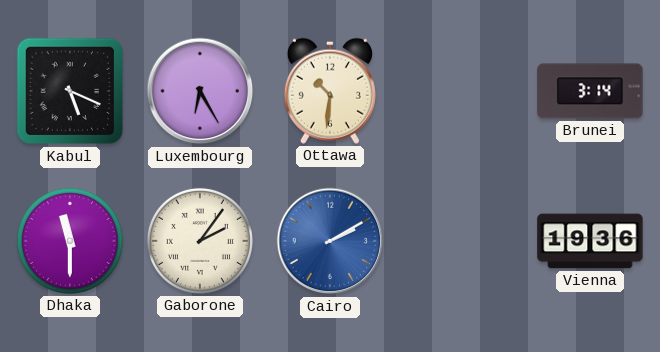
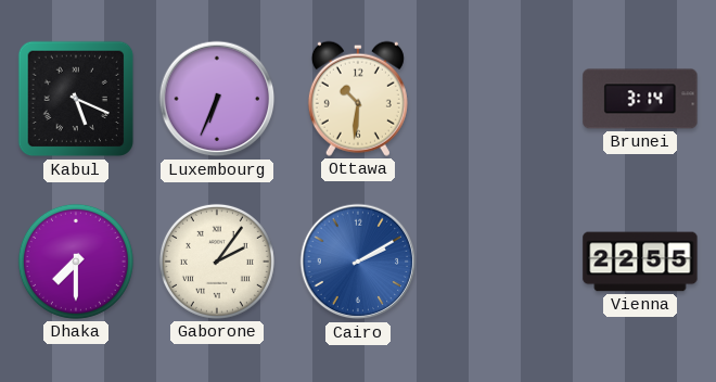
Luxembourg: 6:25 -> 6:34 (217, 99)
Dhaka: 11:30 -> 7:30 (76, 262)
Vienna: 19:36 -> 22:55 (640, 262)
